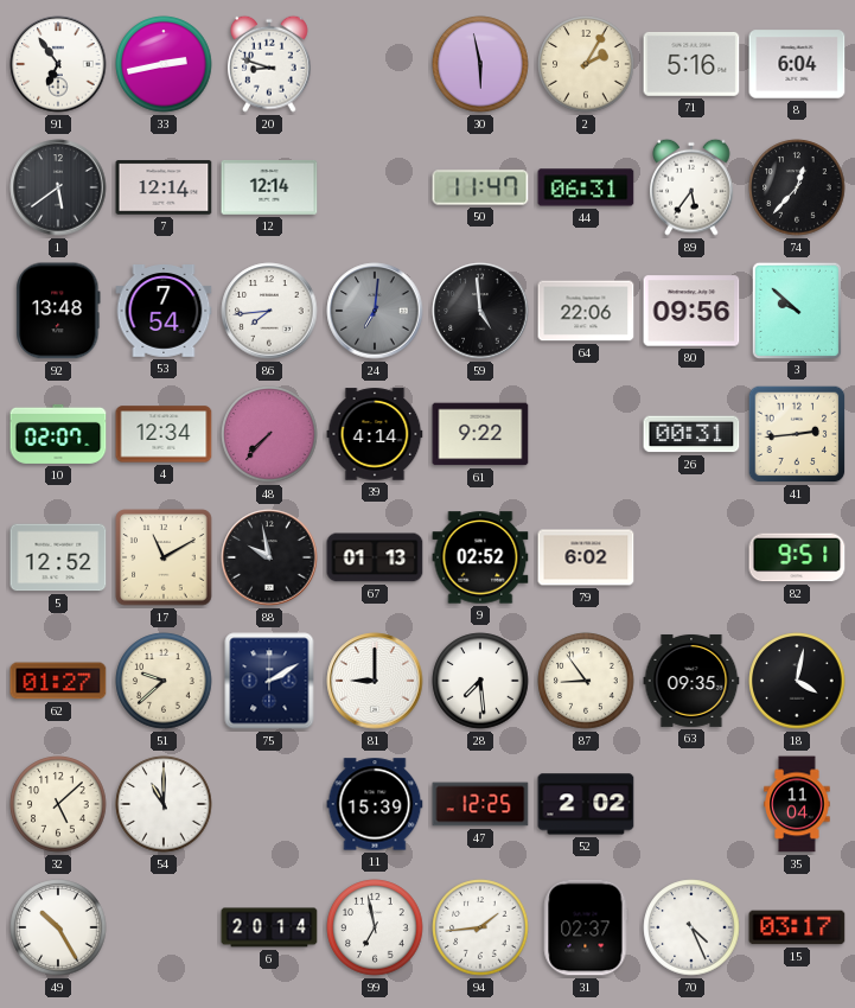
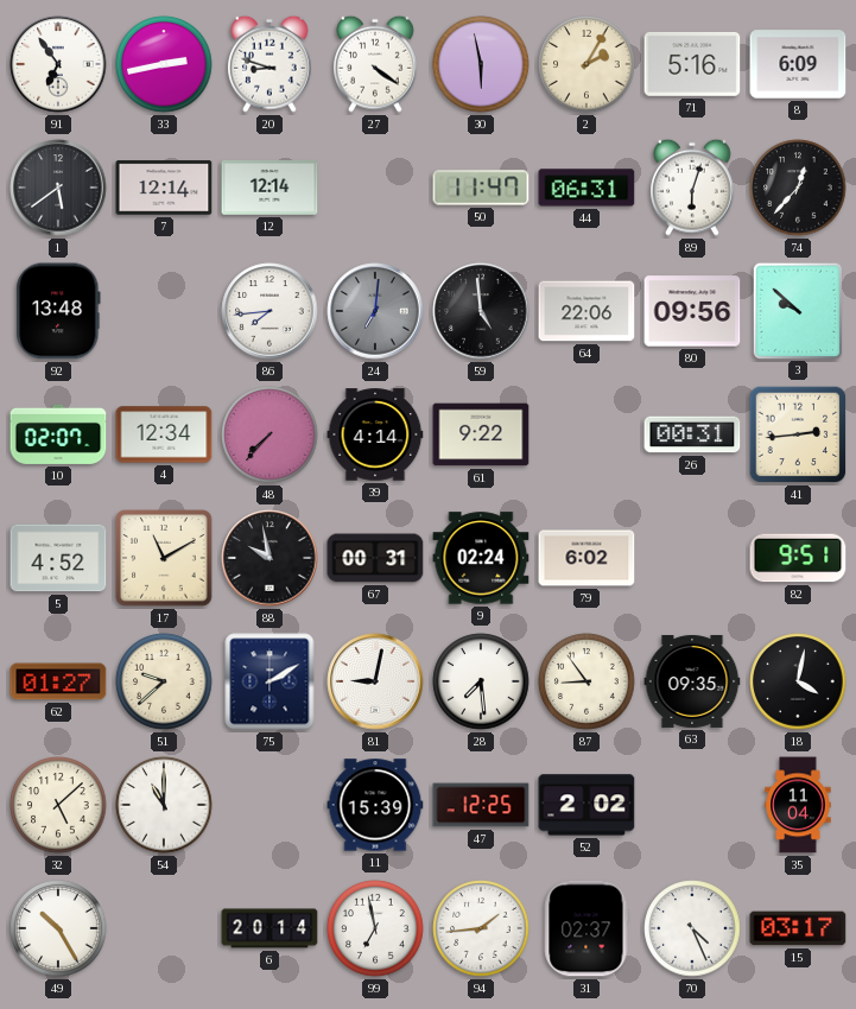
27: none -> 4:21 (376, 64)
8: 6:04 -> 6:09 (798, 64)
89: 5:36 -> 6:03 (693, 188)
53: 7:54 -> none (164, 311)
5: 12:52 -> 4:52 (58, 558)
67: 01:13 -> 00:31 (375, 558)
9: 02:52 -> 02:24 (481, 558)
81: 9:00 -> 9:02 (375, 681)
